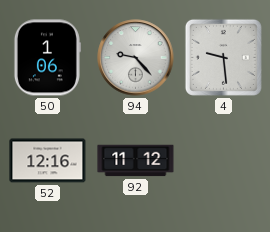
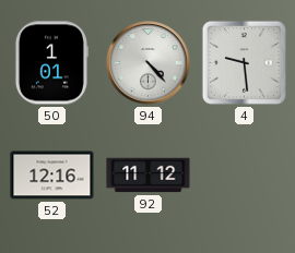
50: 1:06 -> 1:01 (51, 63)
94: 9:23 -> 4:23 (149, 63)
